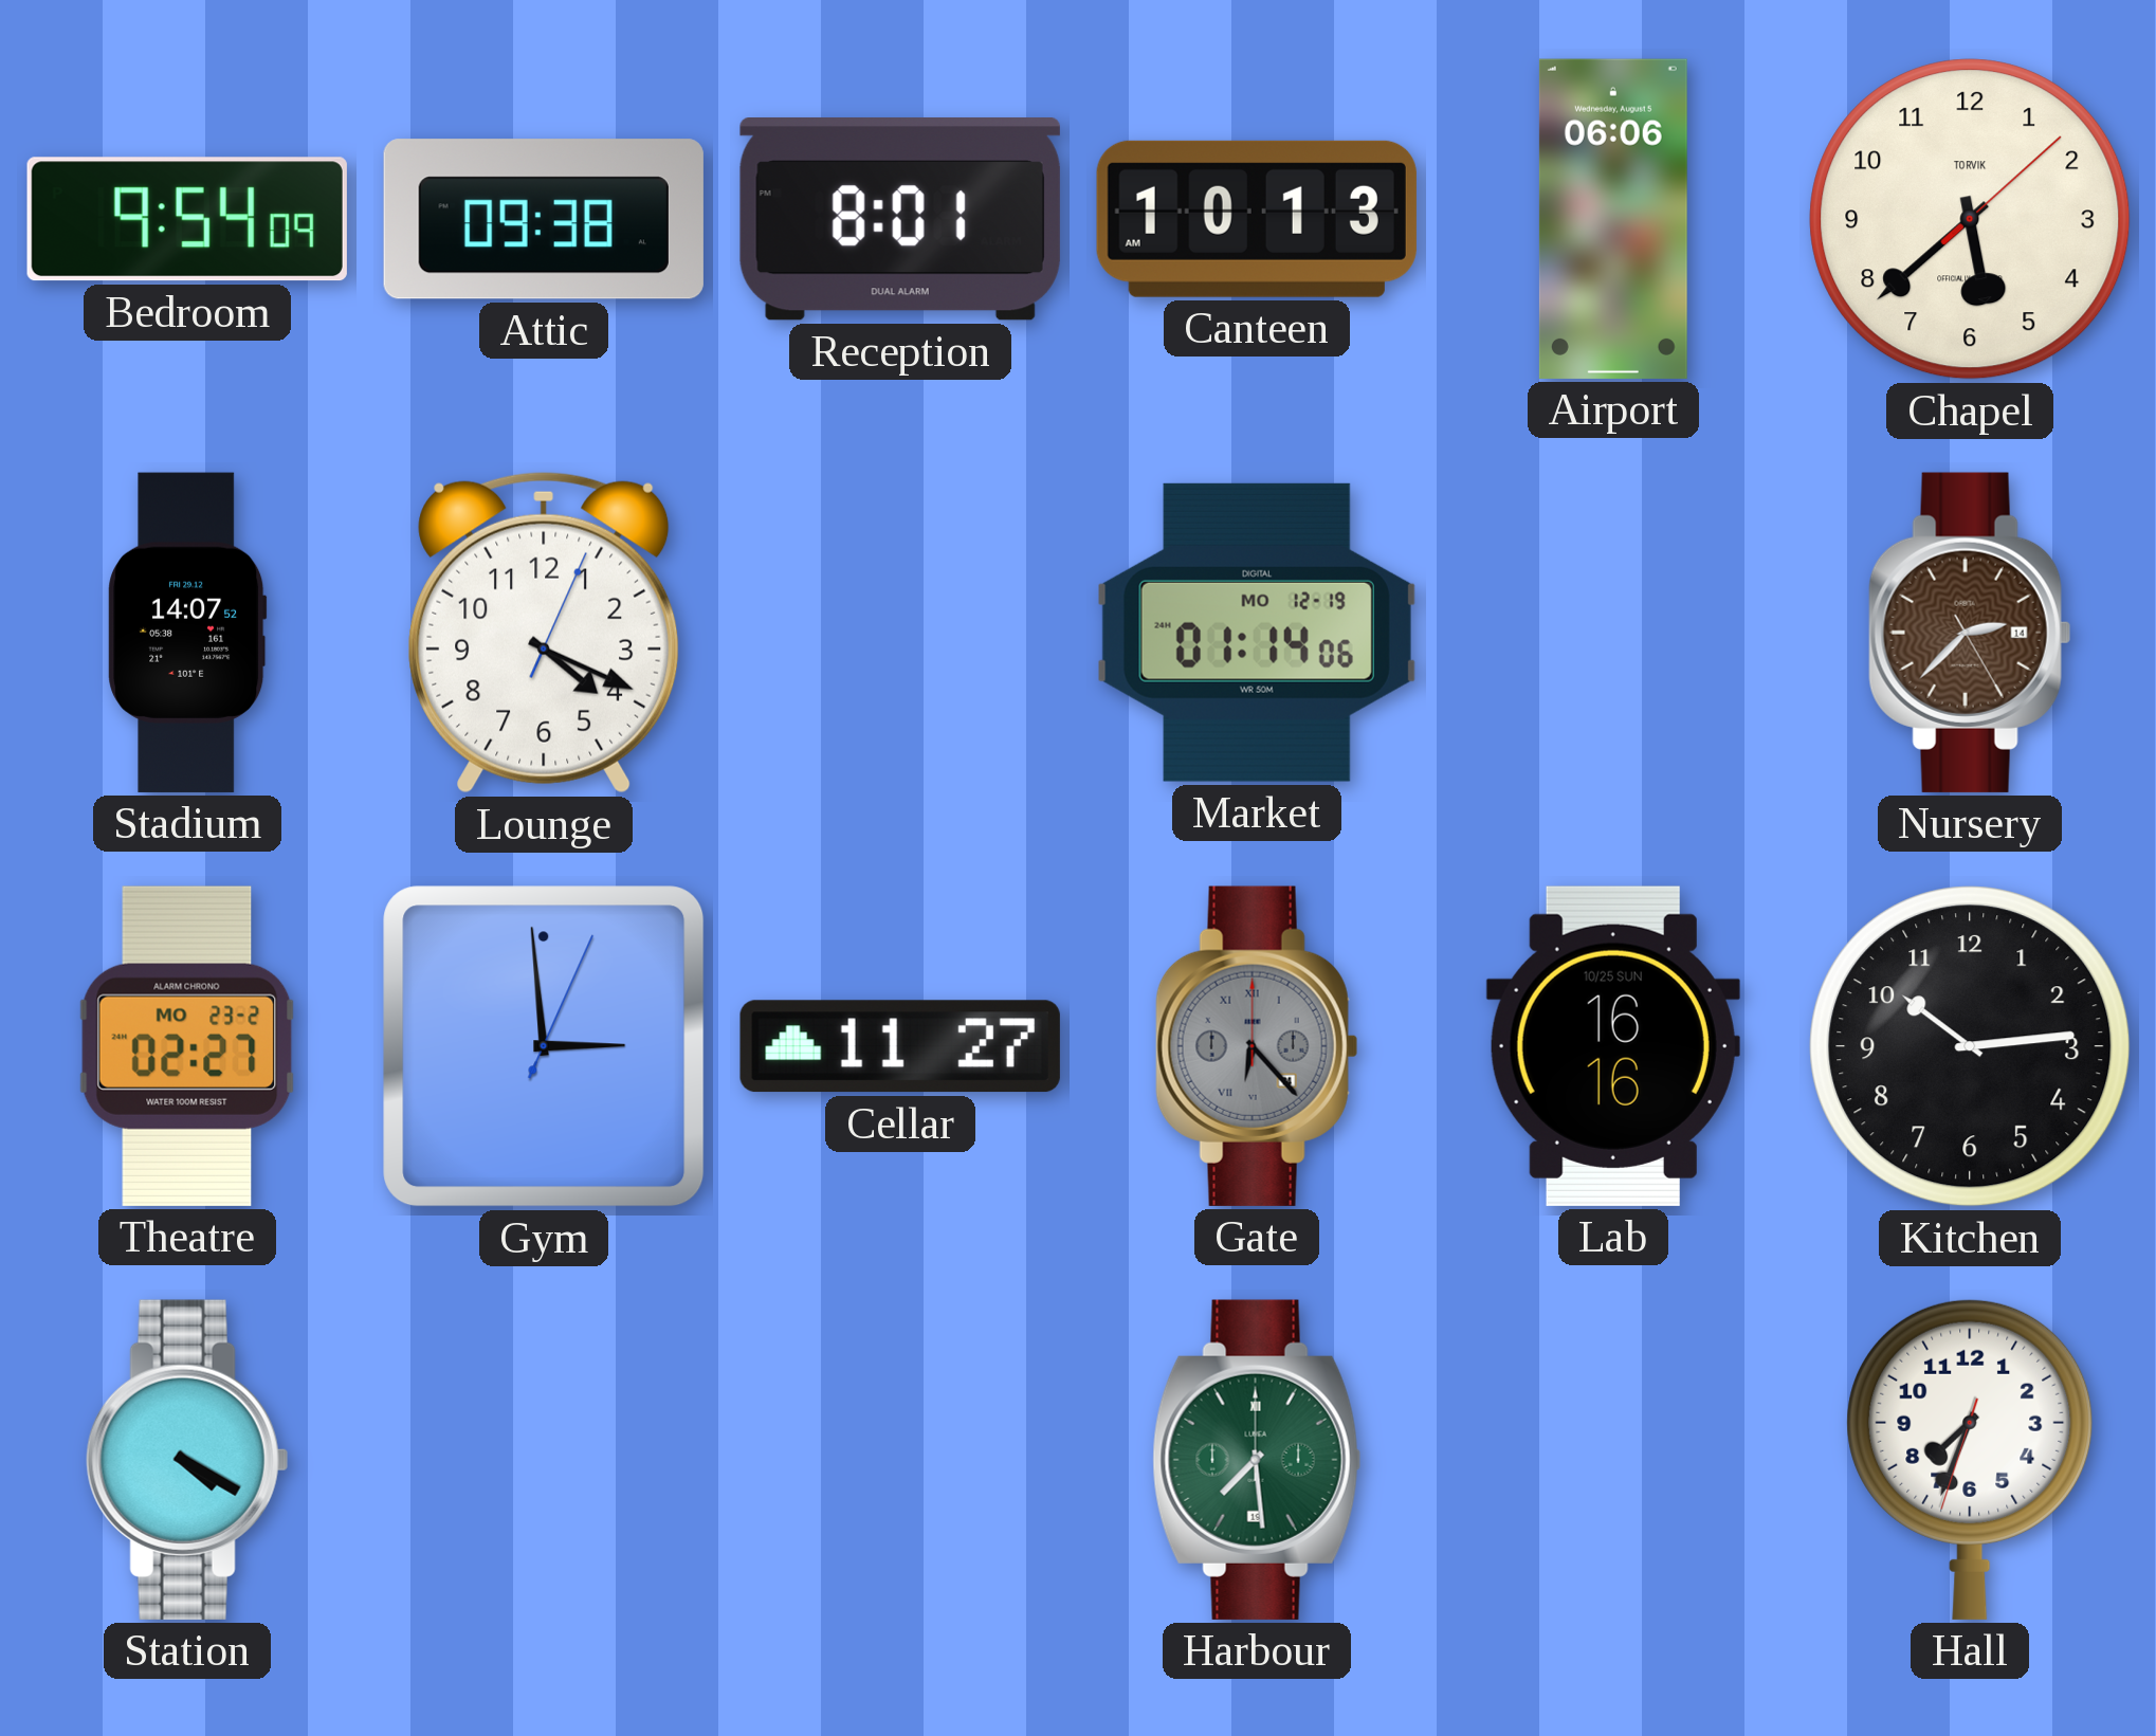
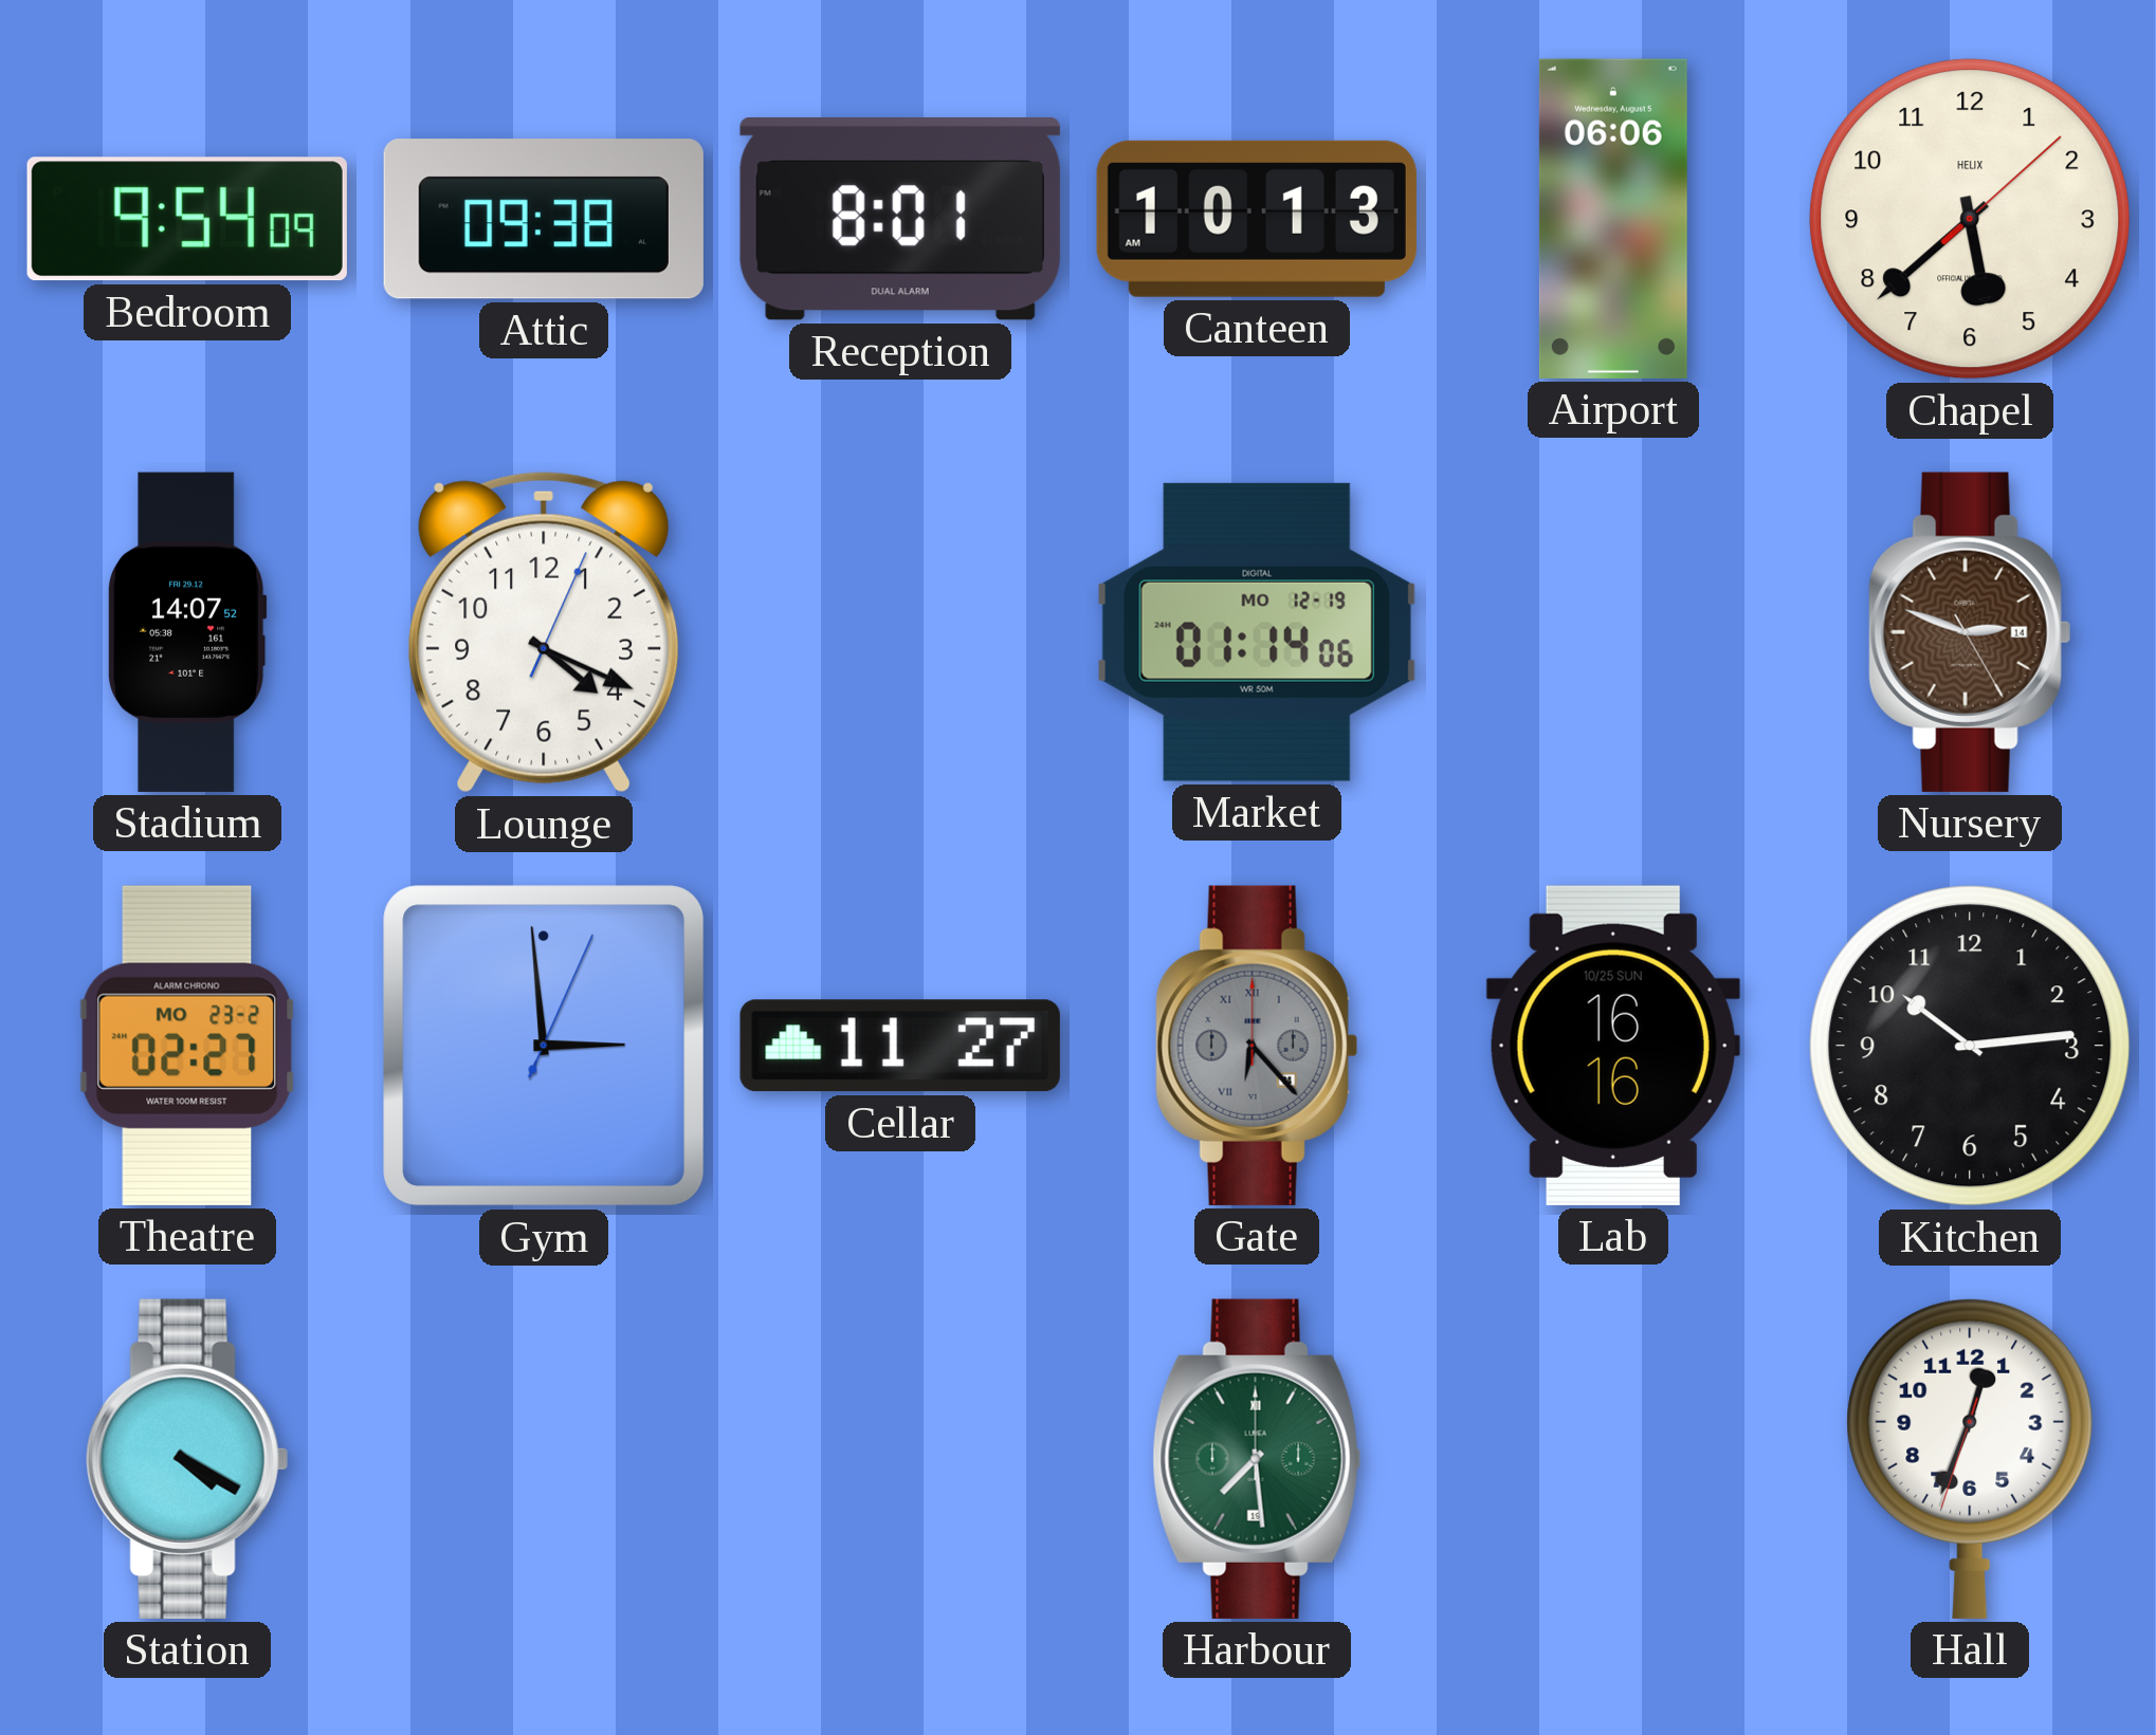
Chapel brand: TORVIK -> HELIX (1970, 219)
Nursery: 2:37 -> 2:48 (1970, 632)
Hall: 7:33 -> 12:33 (1970, 1458)
